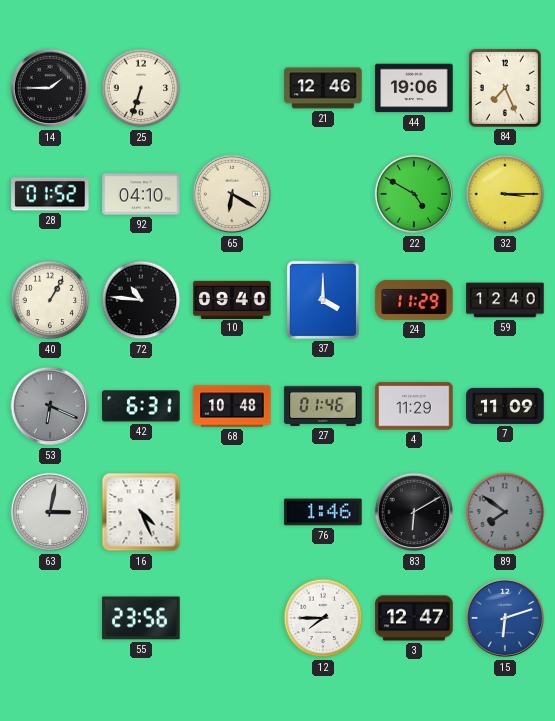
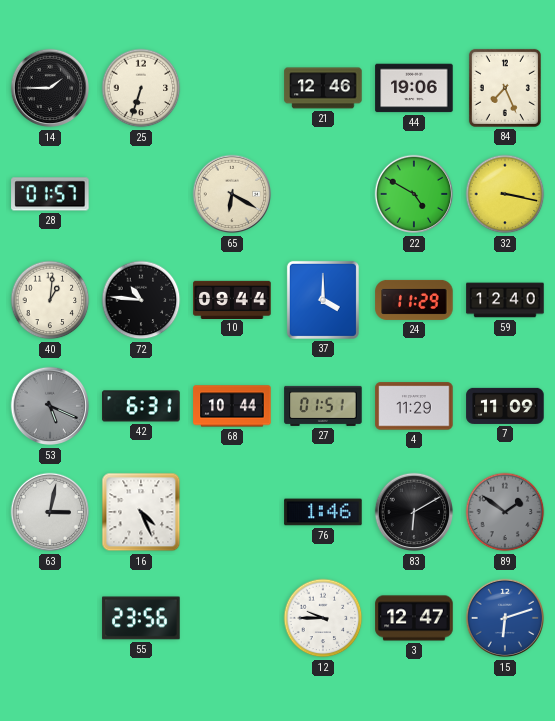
28: 01:52 -> 01:57 (50, 194)
92: 04:10 -> none (141, 194)
32: 3:15 -> 3:17 (505, 194)
40: 1:05 -> 1:01 (50, 300)
10: 09:40 -> 09:44 (232, 299)
53: 6:19 -> 5:19 (50, 406)
68: 10:48 -> 10:44 (232, 406)
27: 01:46 -> 01:51 (323, 406)
89: 7:51 -> 1:51 (505, 512)
12: 7:45 -> 9:45 (323, 618)
